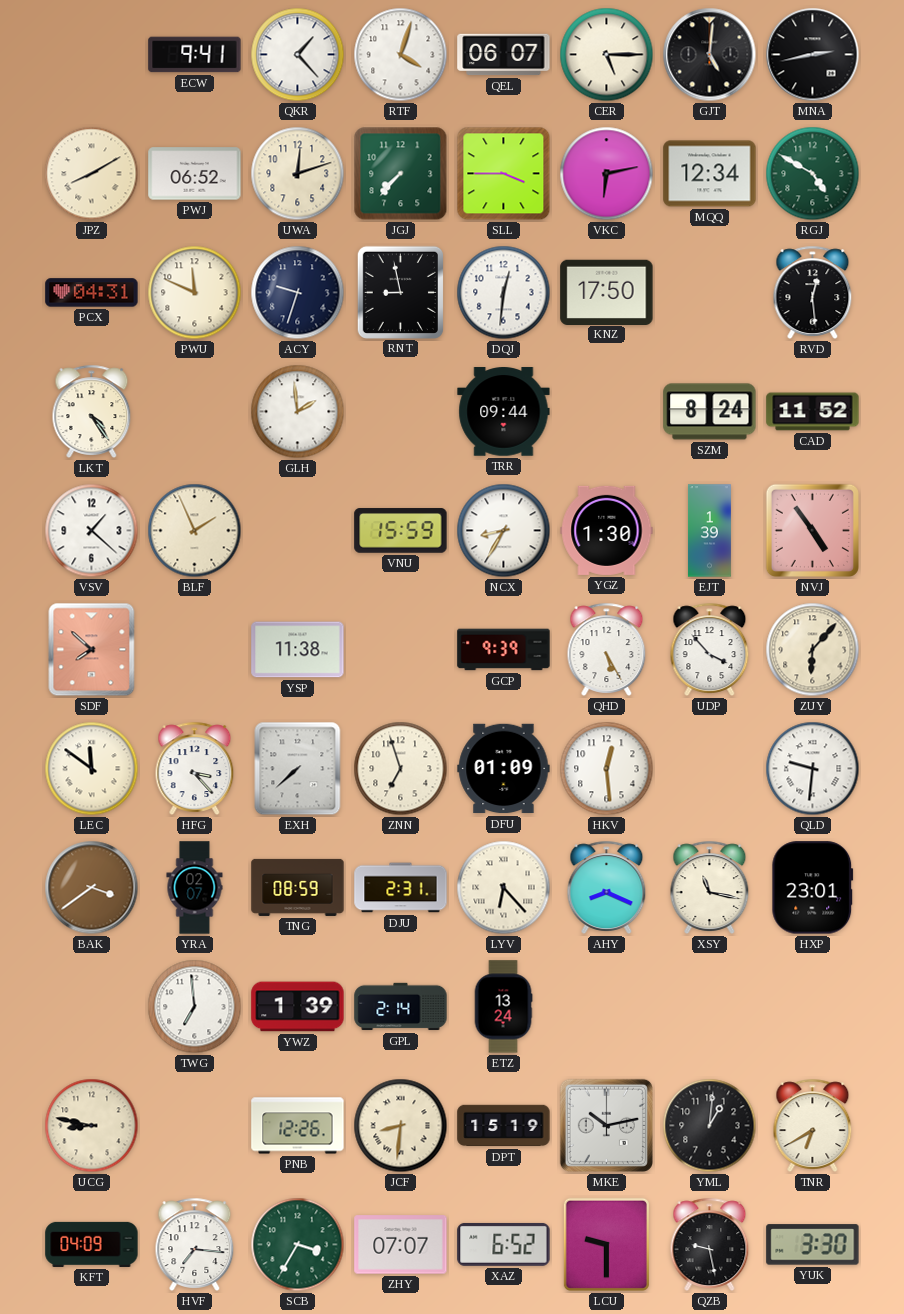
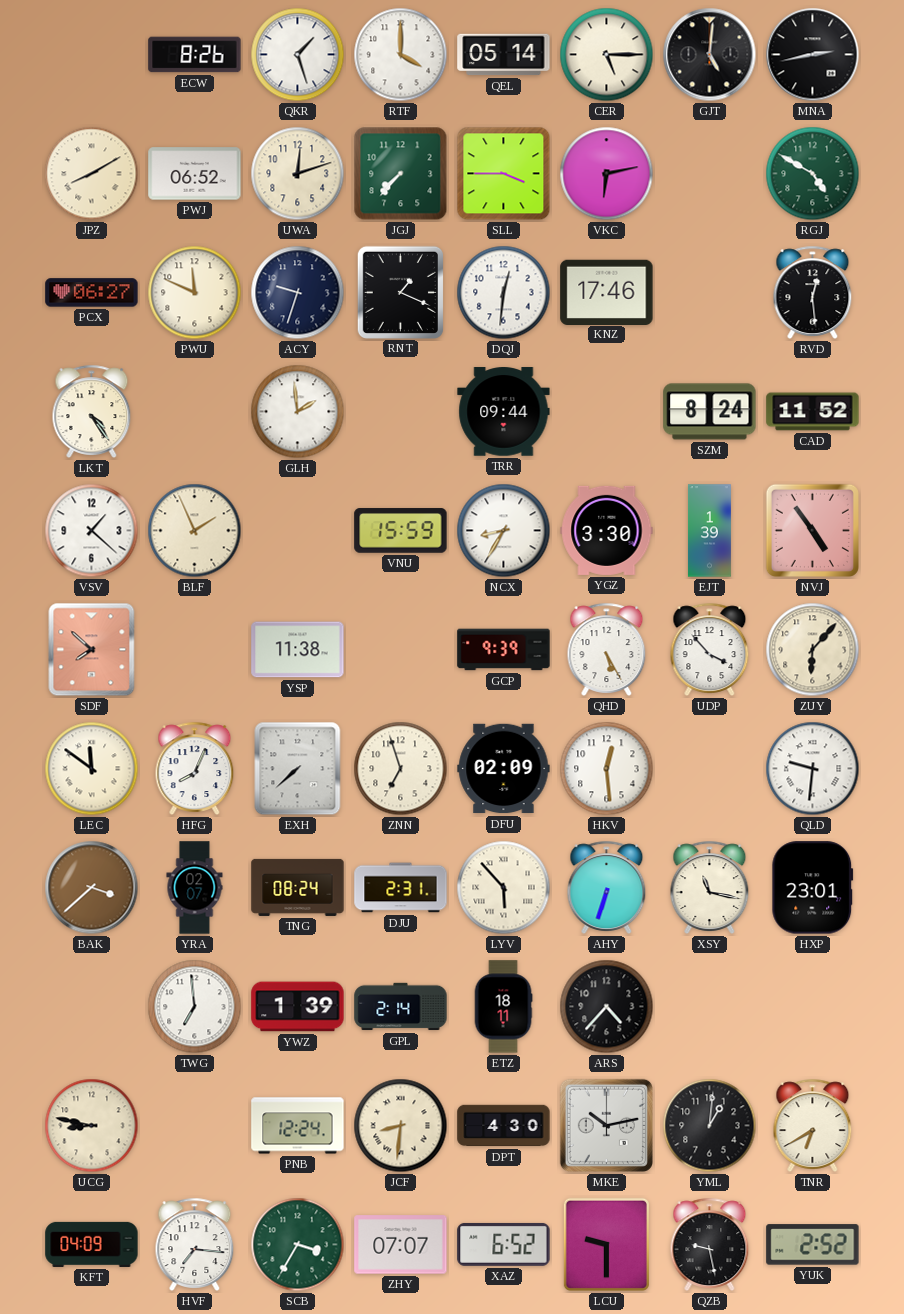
ECW: 9:41 -> 8:26 (195, 55)
QKR: 1:23 -> 1:27 (298, 55)
RTF: 4:03 -> 4:00 (401, 55)
QEL: 06:07 -> 05:14 (504, 55)
MQQ: 12:34 -> none (710, 174)
PCX: 04:31 -> 06:27 (92, 293)
RNT: 8:58 -> 1:19 (400, 292)
KNZ: 17:50 -> 17:46 (607, 292)
YGZ: 1:30 -> 3:30 (607, 530)
HFG: 3:23 -> 8:04 (195, 768)
DFU: 01:09 -> 02:09 (504, 769)
BAK: 3:39 -> 3:38 (92, 888)
TNG: 08:59 -> 08:24 (298, 887)
LYV: 6:23 -> 5:53 (504, 888)
AHY: 8:19 -> 6:33 (607, 887)
ETZ: 13:24 -> 18:11 (503, 1007)
ARS: none -> 4:37 (607, 1007)
PNB: 12:26 -> 12:24 (298, 1126)
DPT: 15:19 -> 4:30 (504, 1126)
YUK: 3:30 -> 2:52 (813, 1245)
